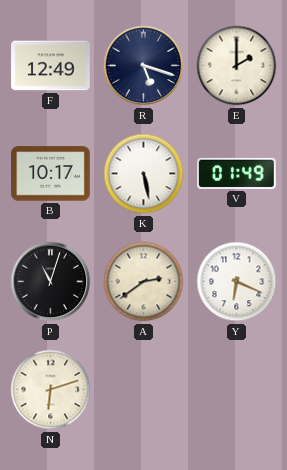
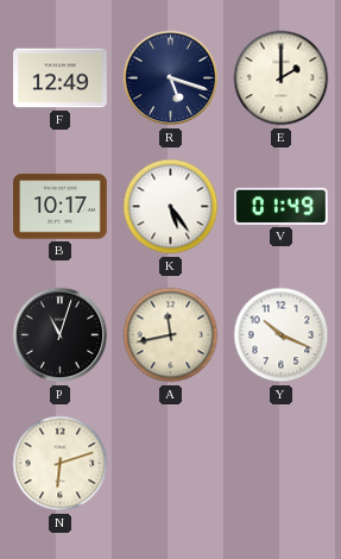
K: 5:28 -> 5:24 (171, 207)
A: 2:39 -> 11:43 (171, 335)
Y: 6:19 -> 10:19 (282, 335)
